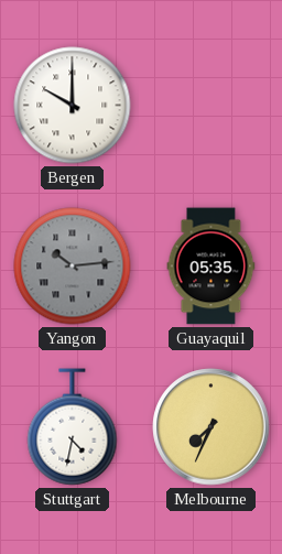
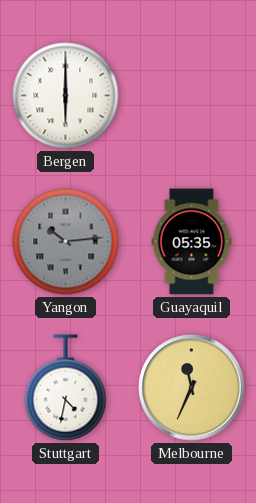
Bergen: 10:00 -> 6:00 (66, 96)
Melbourne: 7:34 -> 11:34 (192, 388)
